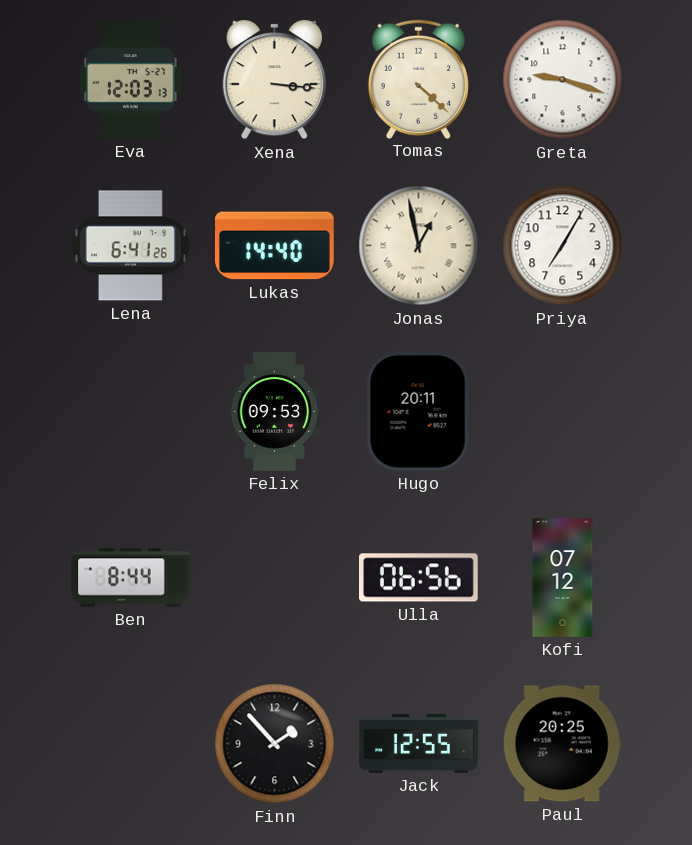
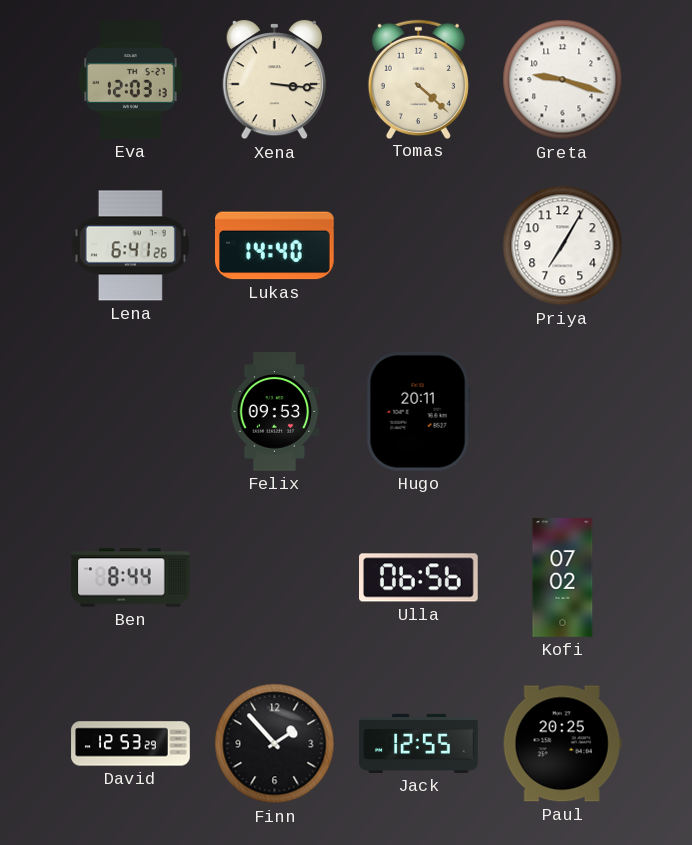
Jonas: 12:58 -> none (419, 246)
Kofi: 07:12 -> 07:02 (563, 578)
David: none -> 12:53 (131, 744)
